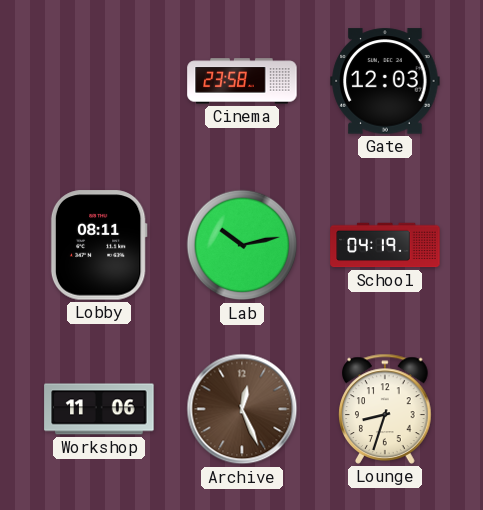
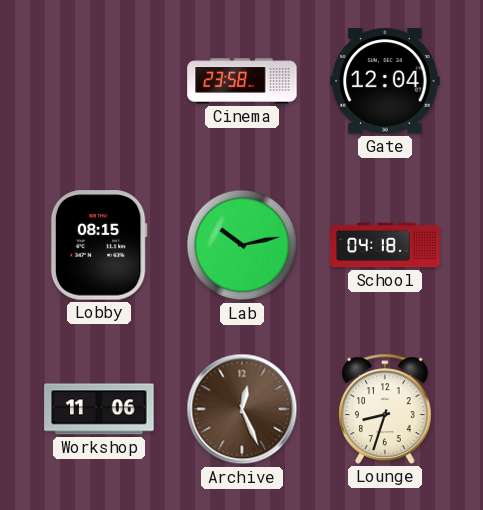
Gate: 12:03 -> 12:04 (385, 81)
Lobby: 08:11 -> 08:15 (99, 245)
School: 04:19 -> 04:18 (385, 245)
